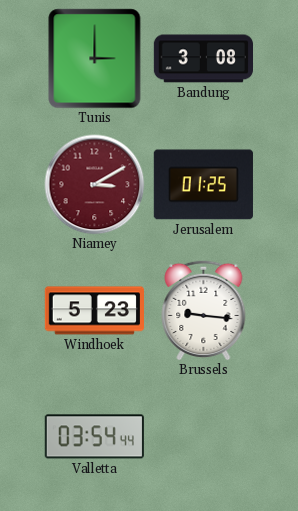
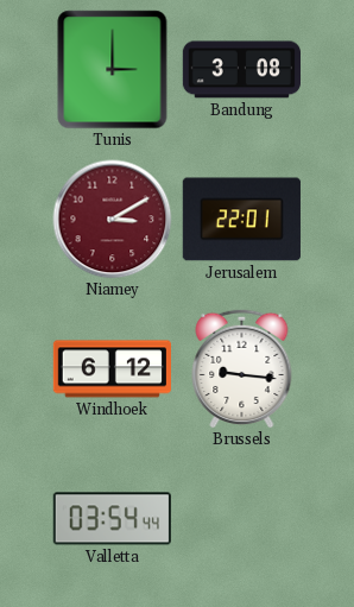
Jerusalem: 01:25 -> 22:01 (241, 220)
Windhoek: 5:23 -> 6:12 (112, 369)
